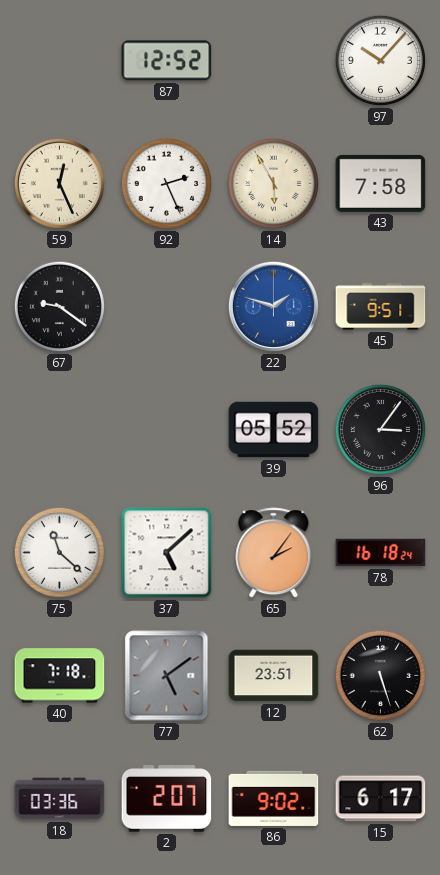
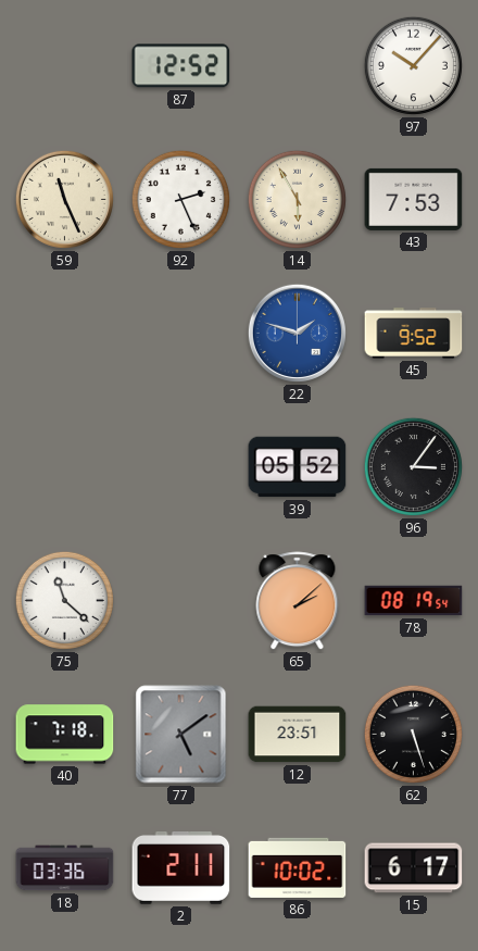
59: 12:26 -> 11:26 (64, 199)
43: 7:58 -> 7:53 (414, 199)
67: 9:21 -> none (59, 306)
45: 9:51 -> 9:52 (414, 334)
37: 5:08 -> none (167, 553)
65: 2:06 -> 2:08 (298, 601)
78: 16:18 -> 08:19 (414, 601)
2: 2:07 -> 2:11 (181, 868)
86: 9:02 -> 10:02 (298, 867)
